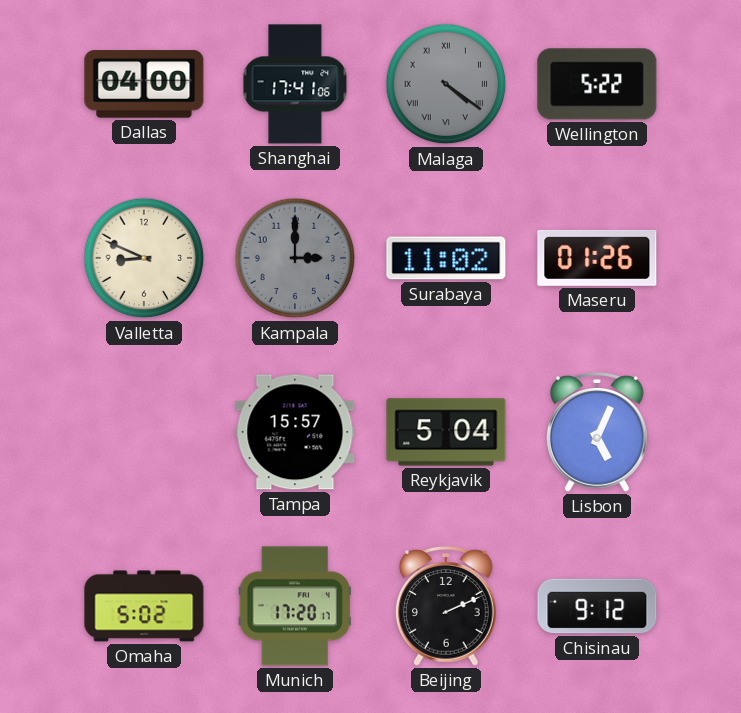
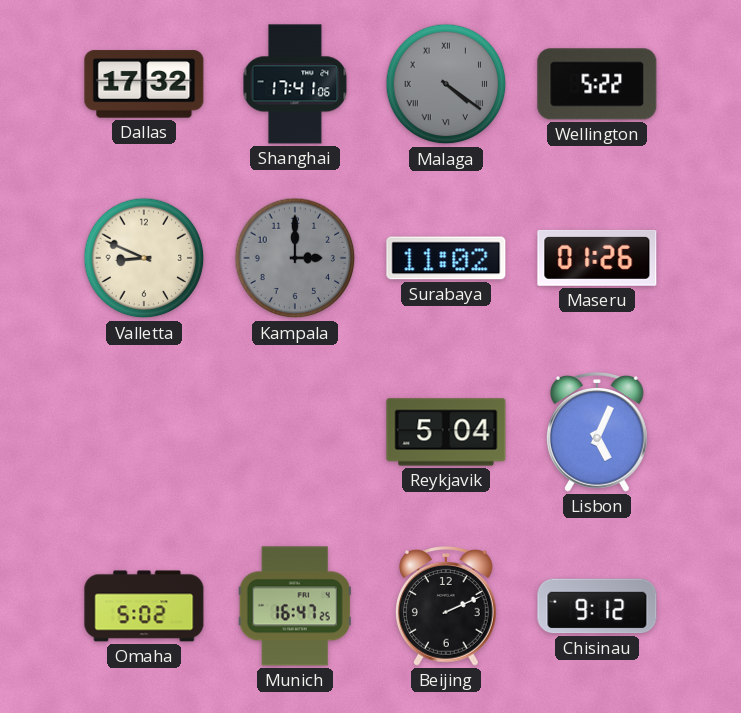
Dallas: 04:00 -> 17:32 (144, 84)
Tampa: 15:57 -> none (295, 432)
Munich: 17:20 -> 16:47 (295, 606)
